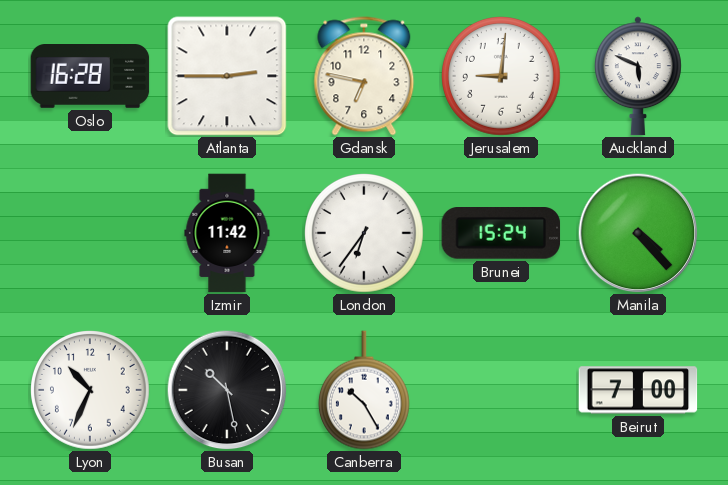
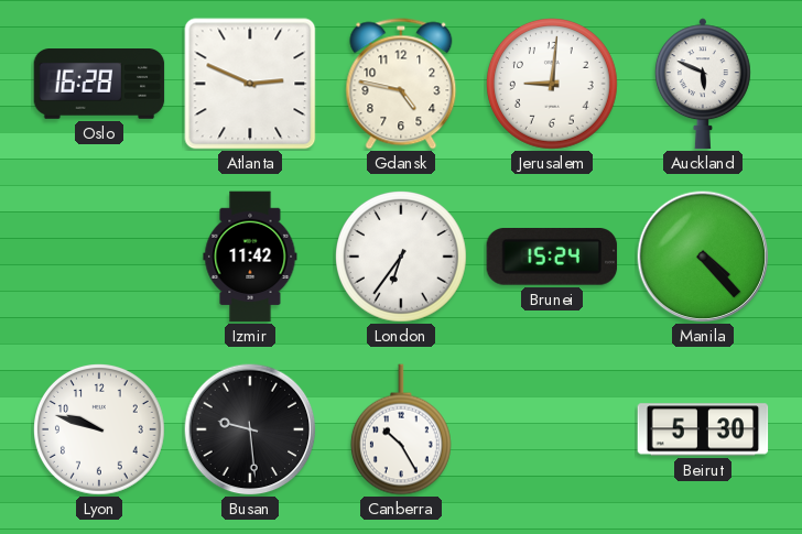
Atlanta: 2:45 -> 2:49 (250, 84)
Gdansk: 6:47 -> 4:47 (401, 84)
Lyon: 10:34 -> 9:48 (100, 431)
Busan: 10:28 -> 9:29 (250, 429)
Beirut: 7:00 -> 5:30 (703, 429)
